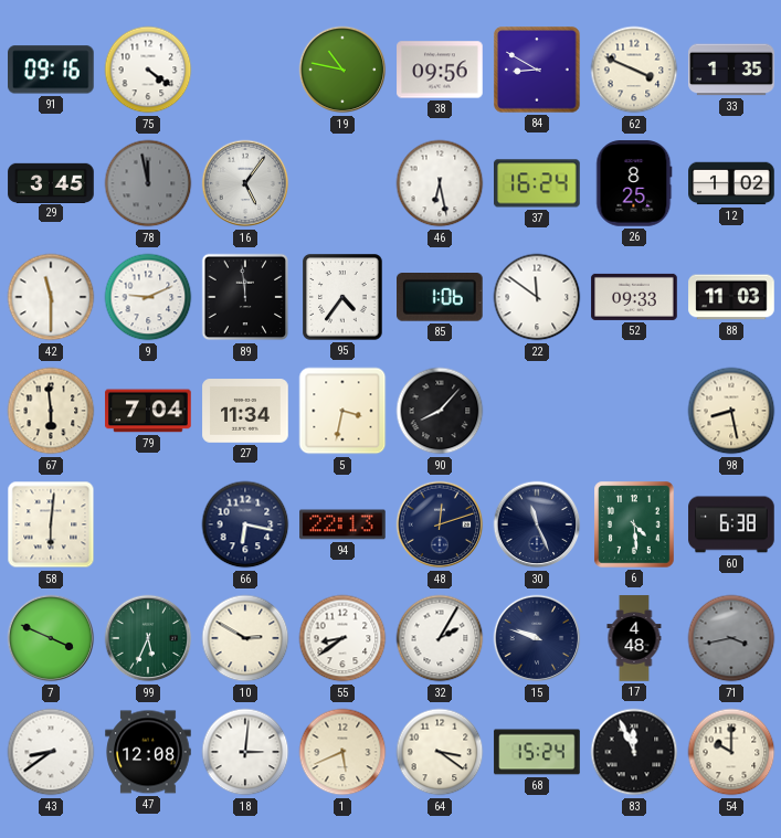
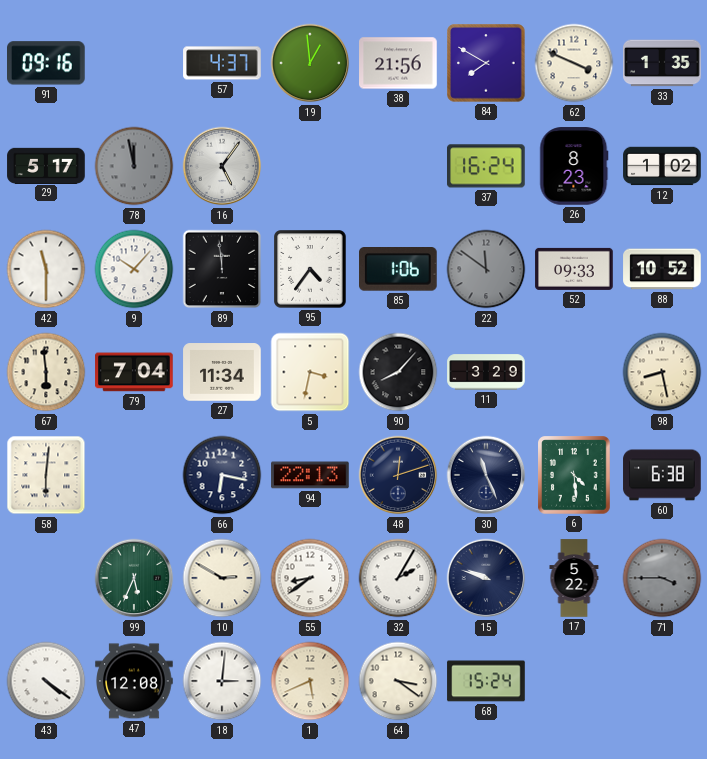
75: 4:21 -> none (148, 70)
57: none -> 4:37 (222, 63)
19: 10:47 -> 12:59 (310, 63)
38: 09:56 -> 21:56 (398, 63)
84: 8:50 -> 7:50 (486, 63)
29: 3:45 -> 5:17 (46, 165)
46: 6:28 -> none (440, 183)
26: 8:25 -> 8:23 (574, 166)
9: 9:11 -> 10:07 (134, 269)
22 dial: white -> grey (486, 269)
88: 11:03 -> 10:52 (662, 269)
11: none -> 3:29 (486, 372)
7: 3:49 -> none (51, 638)
17: 4:48 -> 5:22 (574, 578)
71: 3:43 -> 3:45 (662, 578)
43: 8:39 -> 4:21 (46, 681)
83: 11:56 -> none (634, 752)
54: 10:00 -> none (731, 752)
